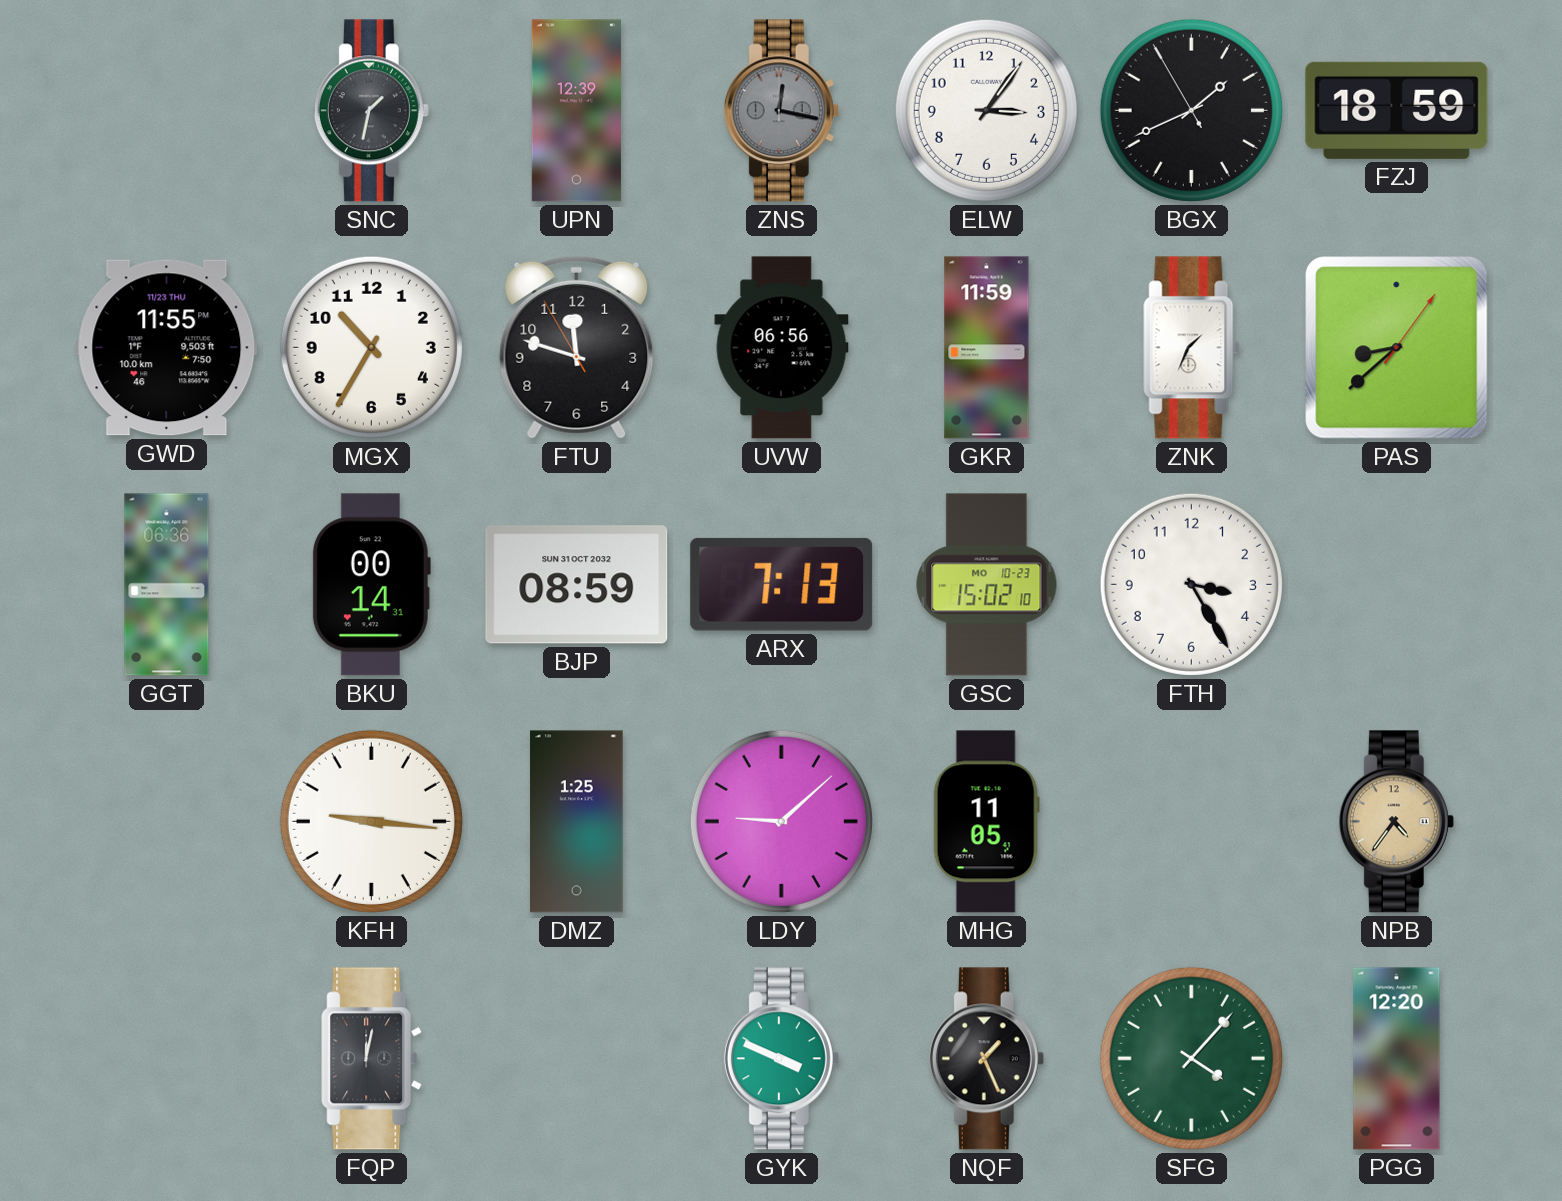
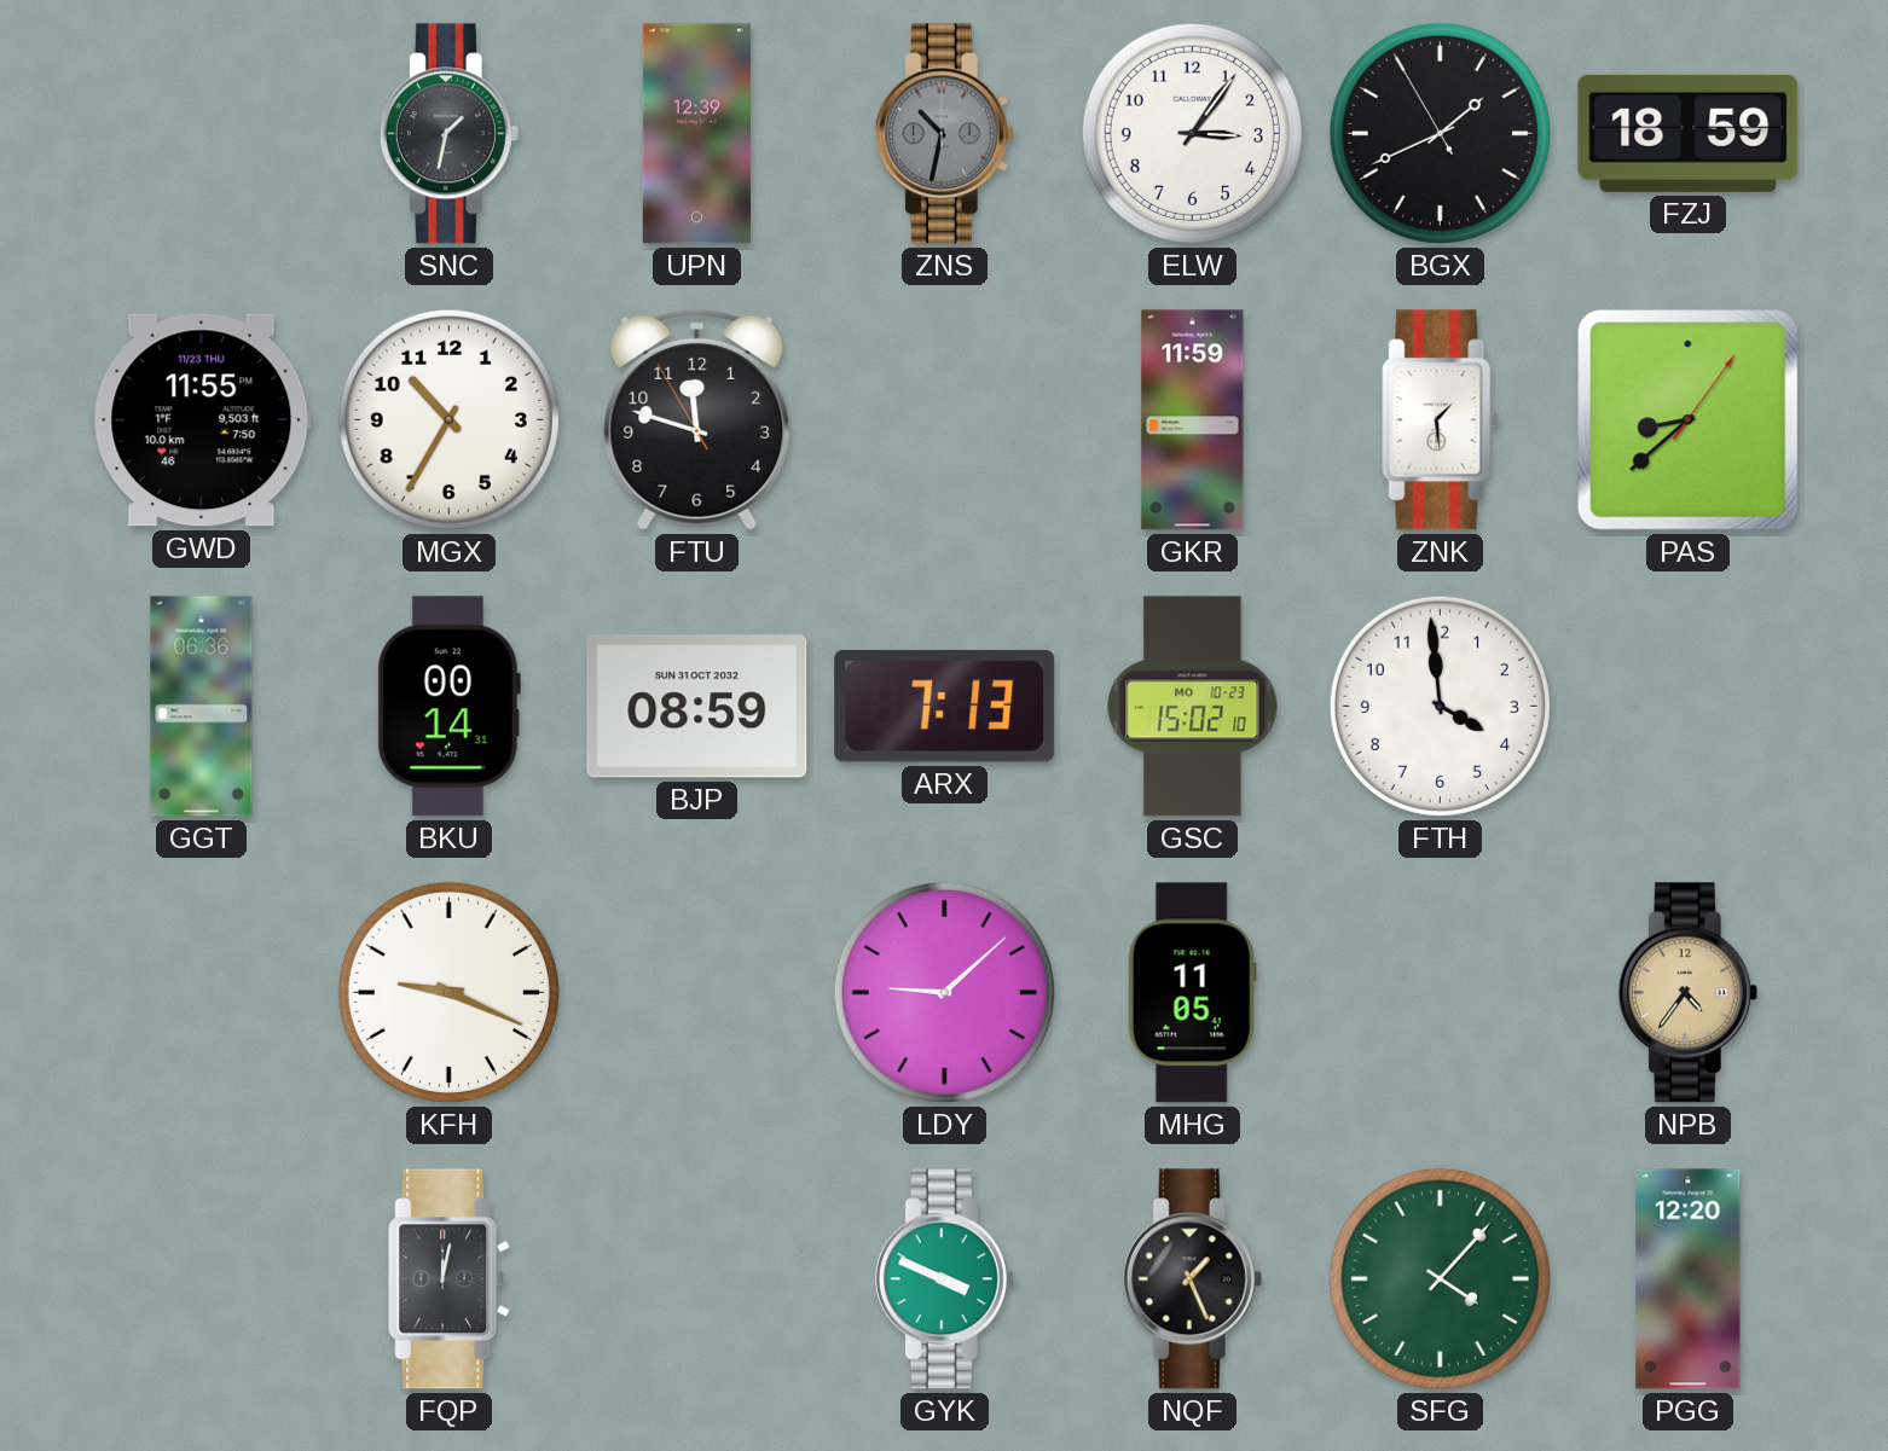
ZNS: 12:17 -> 10:32 (944, 134)
UVW: 06:56 -> none (782, 348)
ZNK: 1:34 -> 1:29 (1441, 420)
FTH: 3:25 -> 3:59 (1440, 706)
KFH: 9:16 -> 9:19 (448, 992)
DMZ: 1:25 -> none (577, 822)
